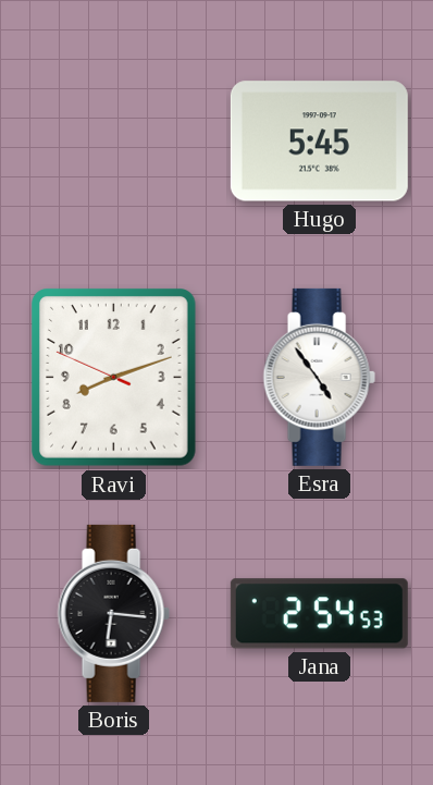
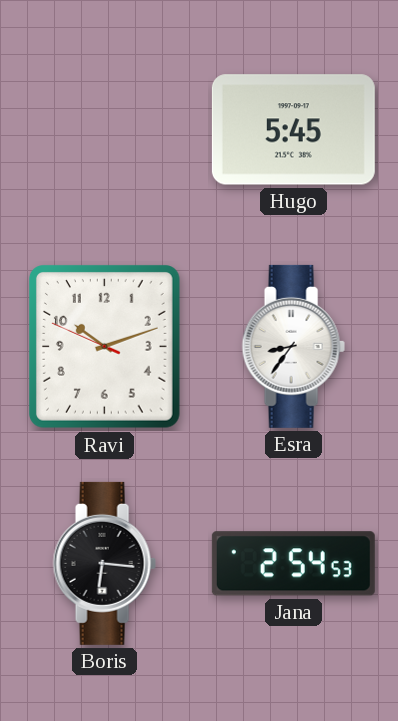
Ravi: 8:11 -> 10:11 (105, 347)
Esra: 4:54 -> 8:36 (293, 346)
